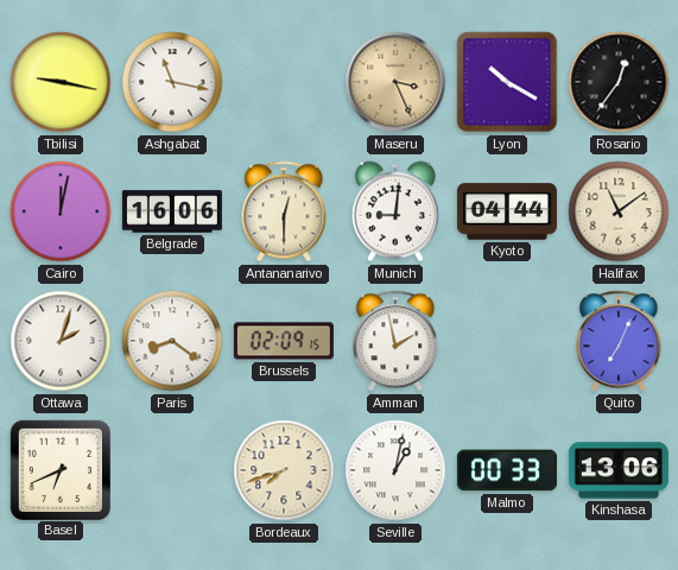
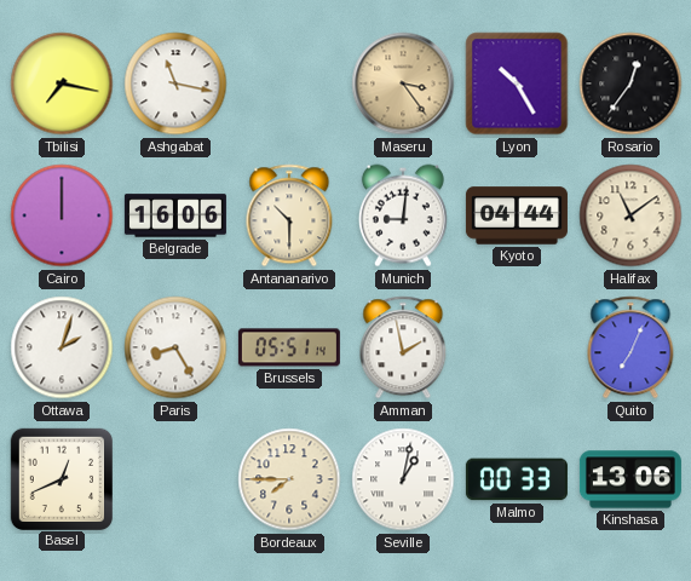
Tbilisi: 9:17 -> 7:17 (62, 84)
Maseru: 3:26 -> 3:24 (403, 84)
Lyon: 10:20 -> 10:25 (517, 84)
Cairo: 12:02 -> 12:00 (62, 215)
Antananarivo: 12:30 -> 10:30 (289, 215)
Paris: 8:21 -> 8:25 (175, 347)
Brussels: 02:09 -> 05:51 (289, 347)
Basel: 6:41 -> 12:41 (61, 478)
Bordeaux: 7:42 -> 7:45 (289, 479)
